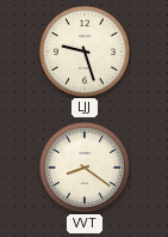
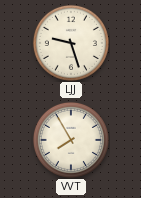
VVT: 8:21 -> 7:55 (71, 140)
